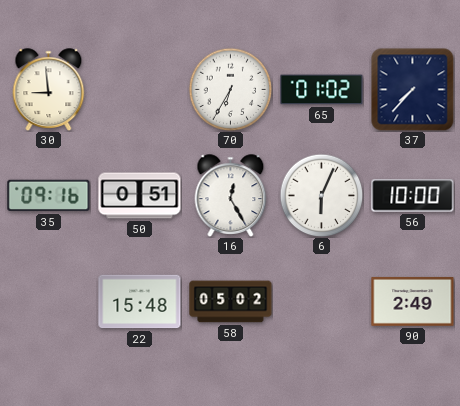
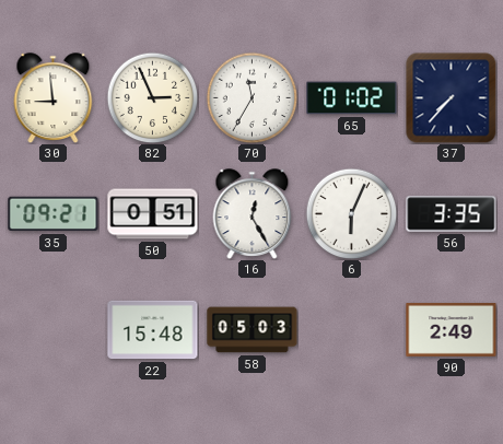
82: none -> 2:56 (152, 97)
70: 6:35 -> 11:35 (251, 97)
35: 09:16 -> 09:21 (54, 214)
56: 10:00 -> 3:35 (452, 214)
58: 05:02 -> 05:03 (253, 330)
